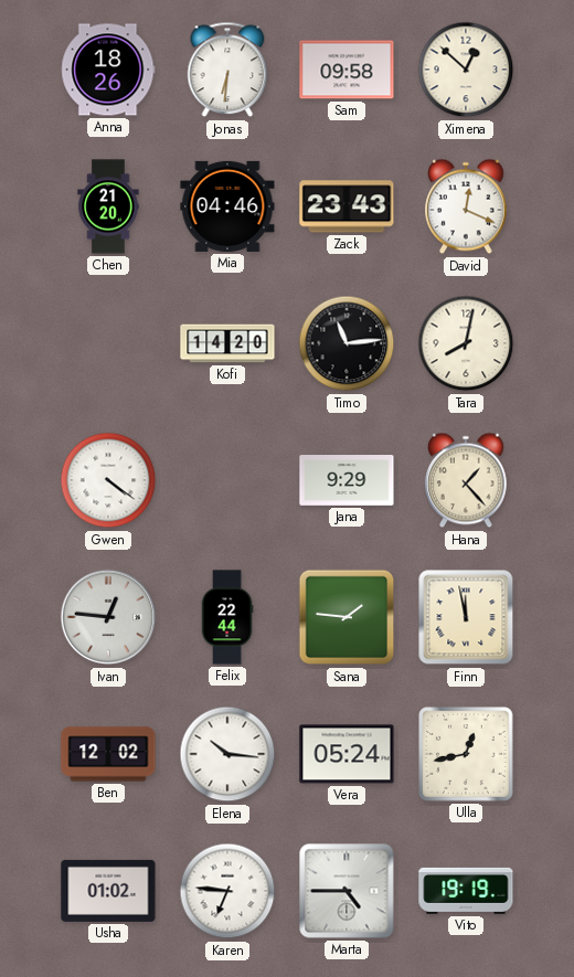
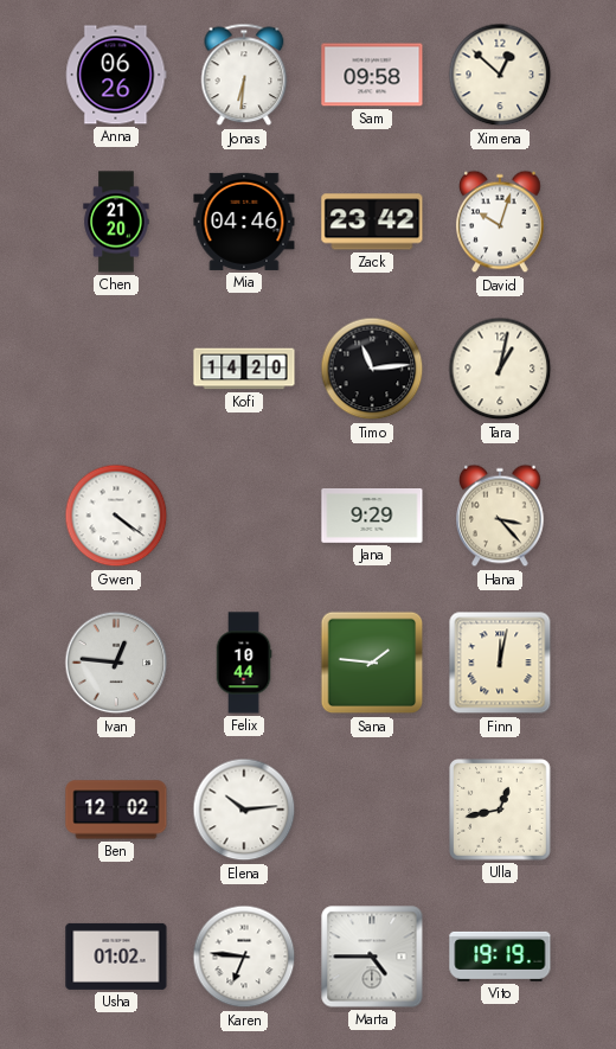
Anna: 18:26 -> 06:26 (116, 75)
Zack: 23:43 -> 23:42 (372, 222)
David: 12:19 -> 10:03 (500, 222)
Tara: 8:02 -> 1:02 (500, 369)
Hana: 1:23 -> 3:23 (500, 516)
Felix: 22:44 -> 10:44 (244, 663)
Finn: 11:58 -> 12:02 (500, 663)
Elena: 10:16 -> 10:14 (244, 810)
Vera: 05:24 -> none (347, 754)
